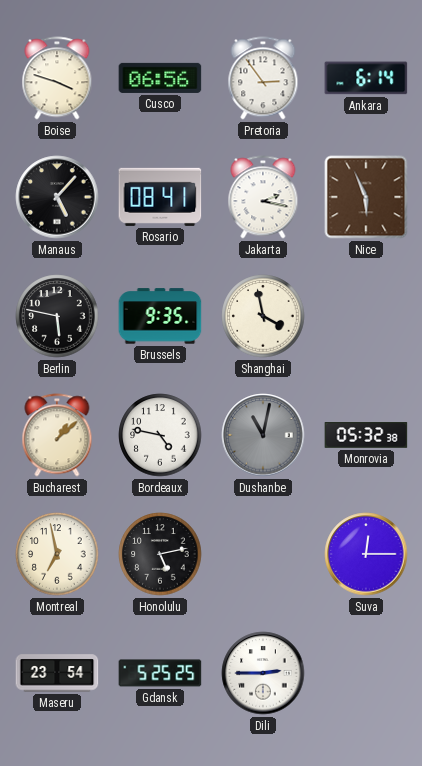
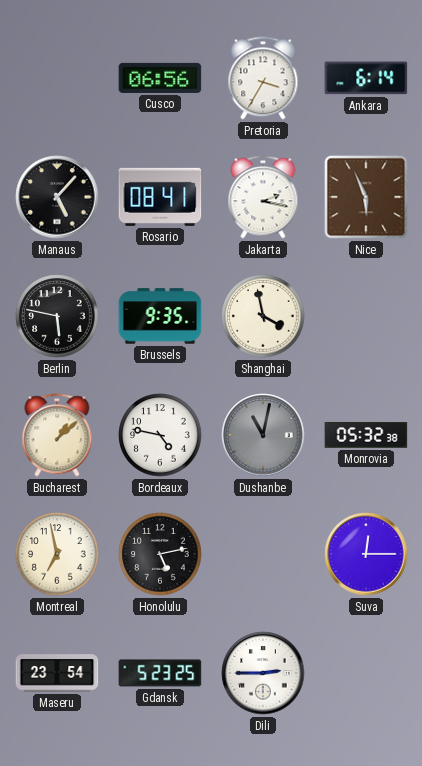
Boise: 3:48 -> none (57, 78)
Pretoria: 2:54 -> 3:35 (263, 78)
Gdansk: 5:25 -> 5:23 (160, 673)
